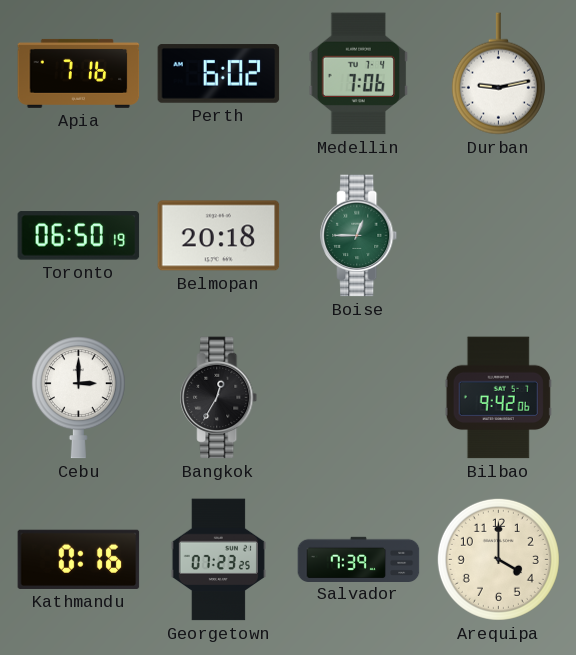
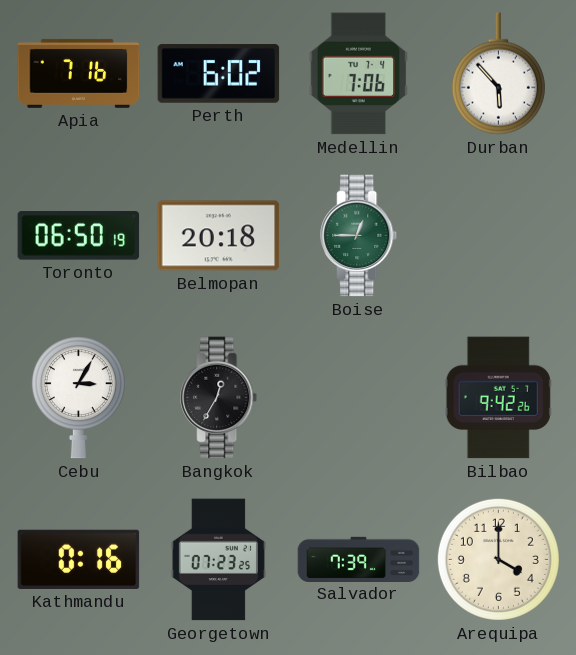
Durban: 9:13 -> 5:53 (498, 74)
Cebu: 3:00 -> 3:05 (78, 398)
Bilbao: 9:42:06 -> 9:42:26 (498, 398)
